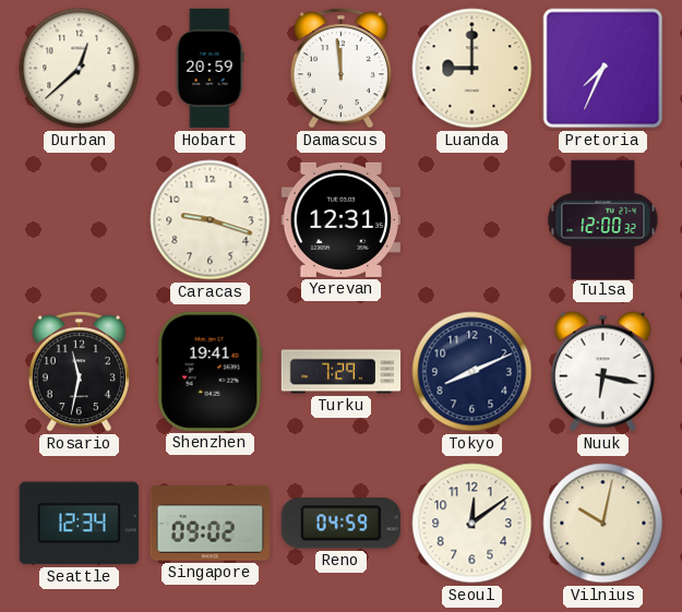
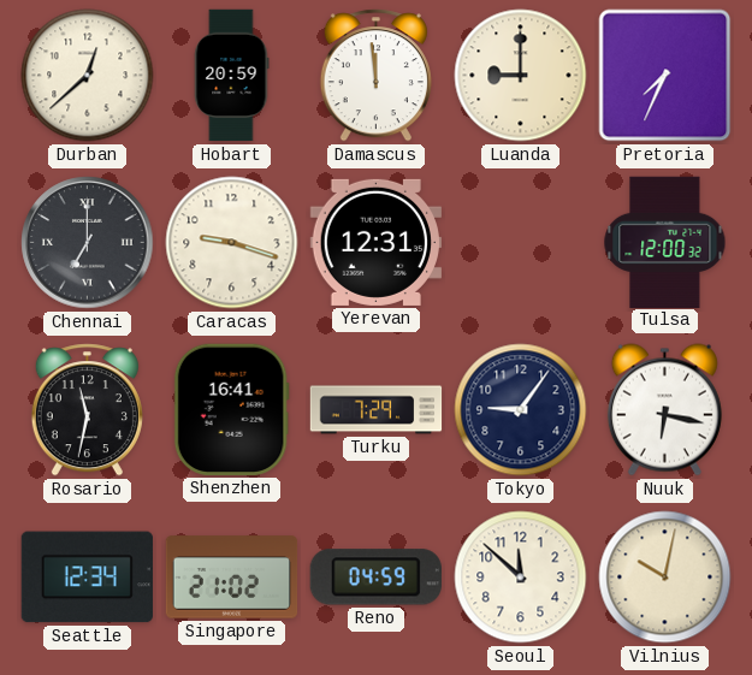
Chennai: none -> 7:00 (88, 243)
Shenzhen: 19:41 -> 16:41 (231, 409)
Tokyo: 8:11 -> 9:06 (521, 410)
Singapore: 09:02 -> 21:02 (232, 578)
Seoul: 12:09 -> 11:52 (521, 578)
